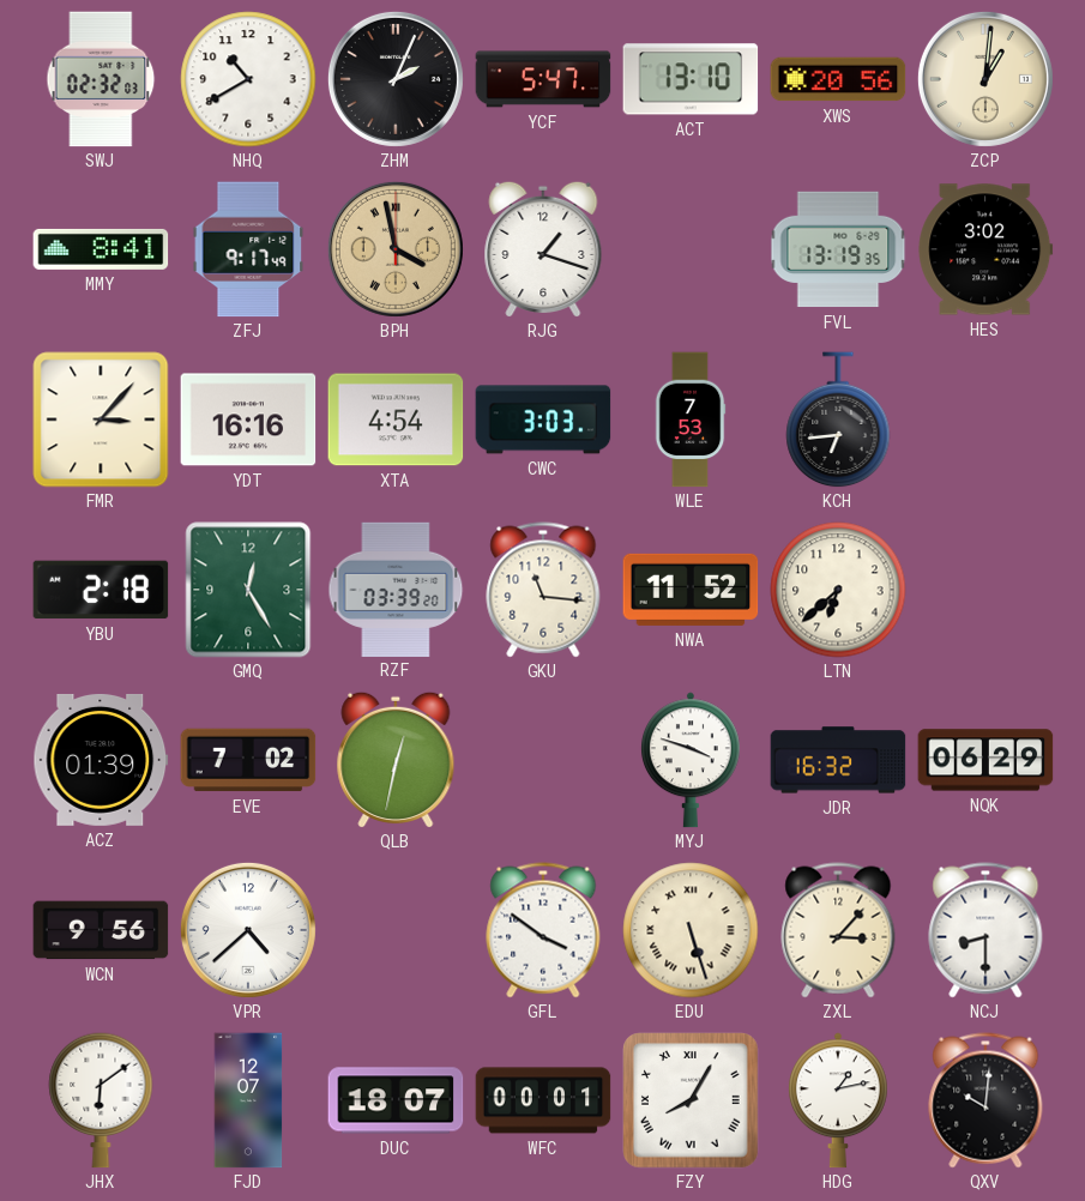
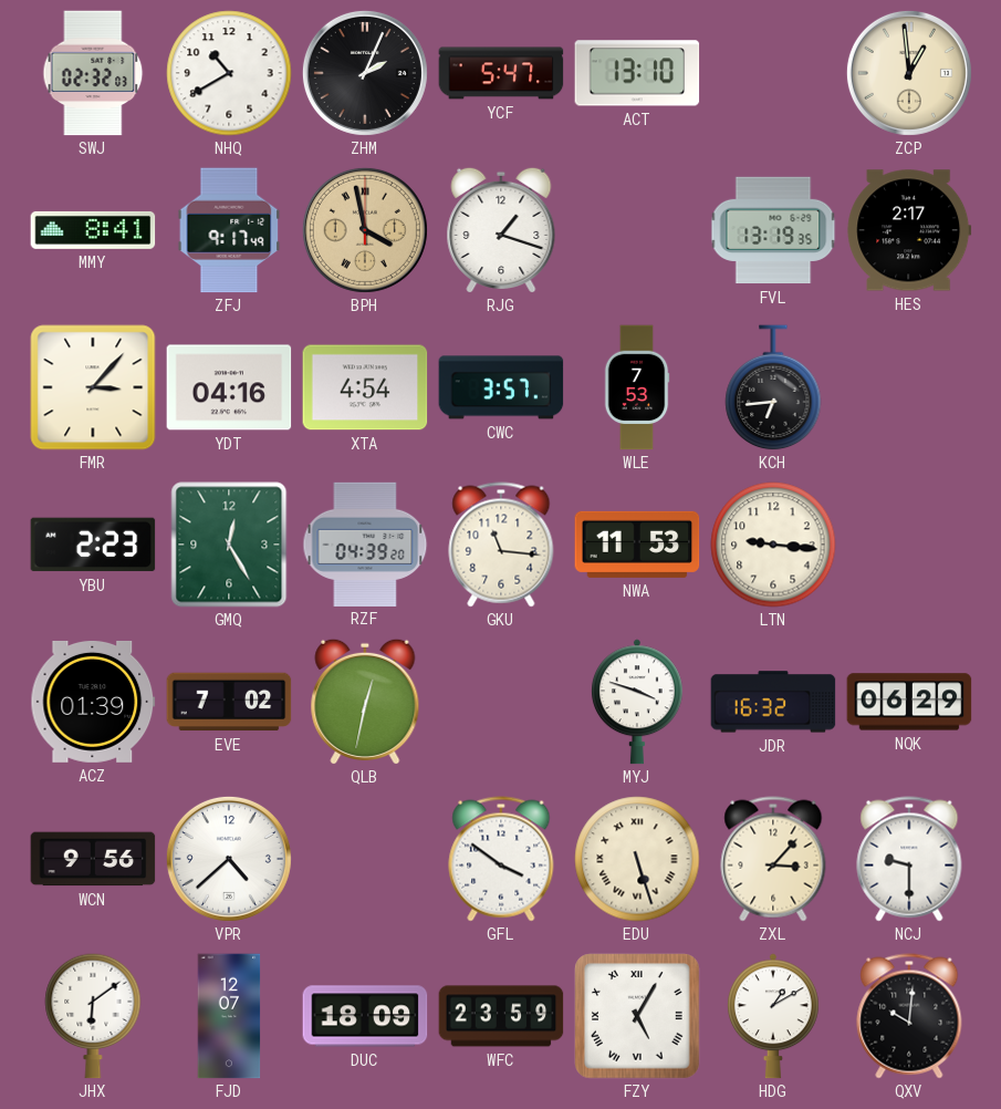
XWS: 20:56 -> none (838, 79)
ZCP: 1:01 -> 12:59 (909, 73)
HES: 3:02 -> 2:17 (909, 230)
YDT: 16:16 -> 04:16 (229, 387)
CWC: 3:03 -> 3:57 (501, 387)
YBU: 2:18 -> 2:23 (93, 545)
RZF: 03:39 -> 04:39 (365, 543)
NWA: 11:52 -> 11:53 (637, 545)
LTN: 6:38 -> 9:16 (773, 545)
NCJ: 8:30 -> 9:30 (909, 859)
DUC: 18:07 -> 18:09 (365, 1016)
WFC: 00:01 -> 23:59 (501, 1016)
FZY: 8:05 -> 5:05 (638, 1017)
HDG: 1:13 -> 1:10 (773, 1016)
